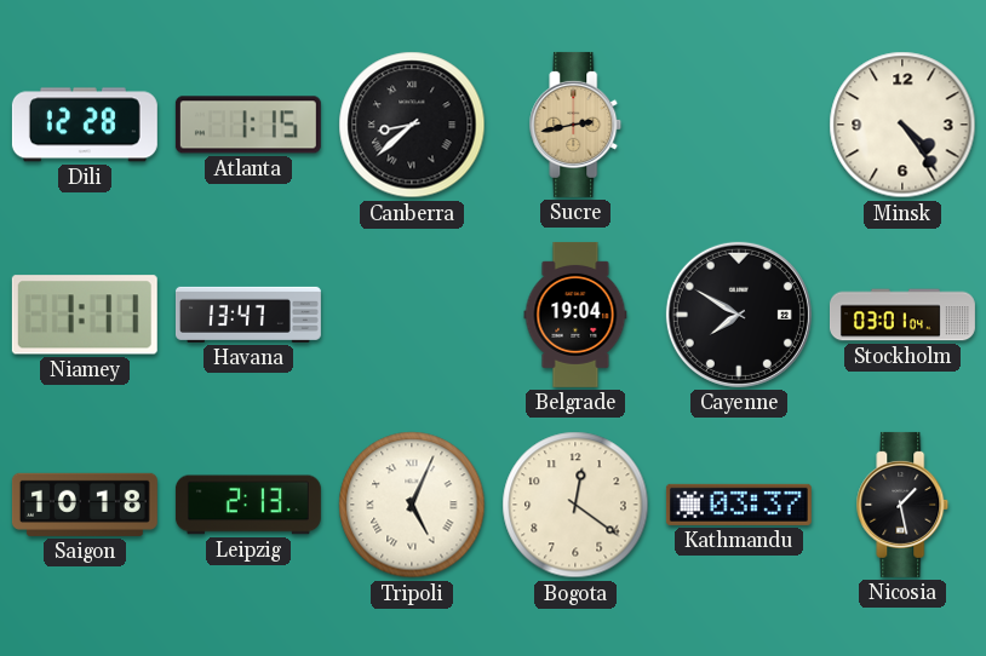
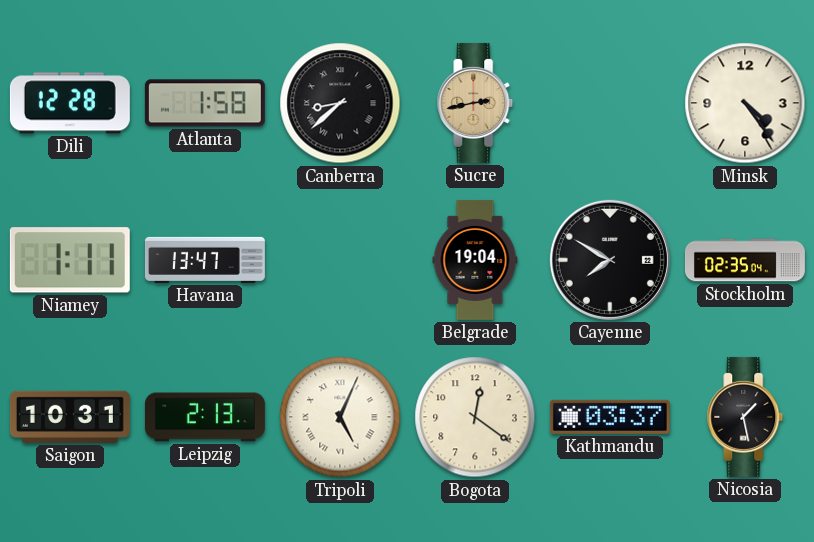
Atlanta: 1:15 -> 1:58 (205, 103)
Stockholm: 03:01 -> 02:35 (745, 260)
Saigon: 10:18 -> 10:31 (70, 417)
